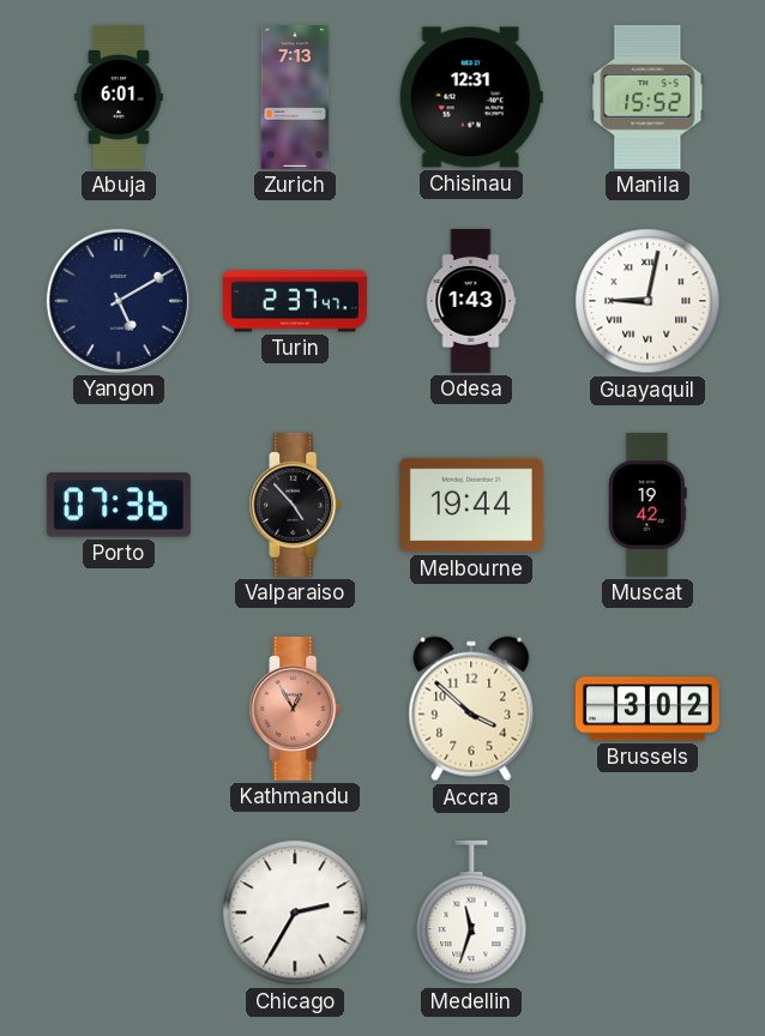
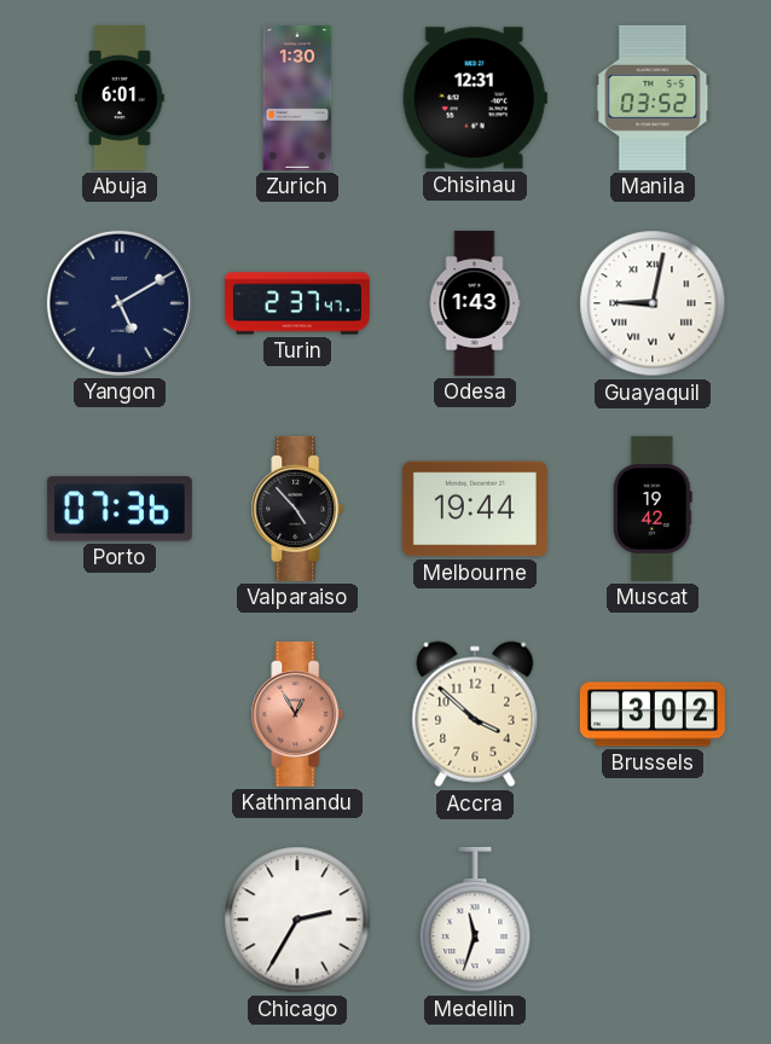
Zurich: 7:13 -> 1:30 (297, 98)
Manila: 15:52 -> 03:52 (653, 98)
